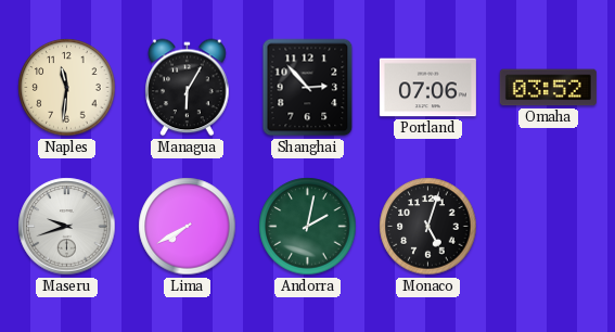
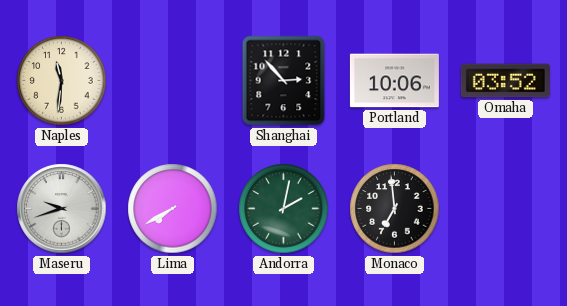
Managua: 6:05 -> none (188, 88)
Portland: 07:06 -> 10:06 (394, 81)
Monaco: 5:03 -> 6:59 (395, 209)
